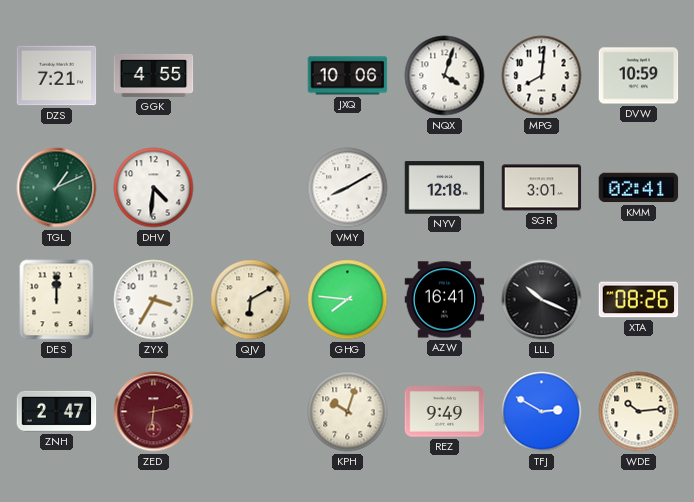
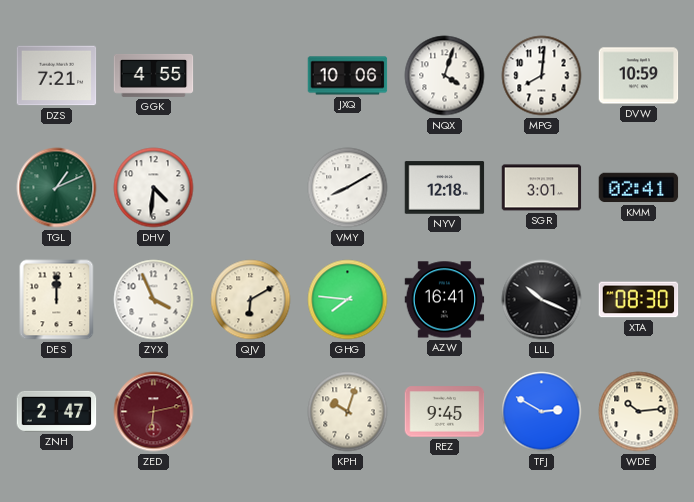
ZYX: 3:35 -> 3:56 (154, 300)
XTA: 08:26 -> 08:30 (639, 300)
REZ: 9:49 -> 9:45 (445, 412)
